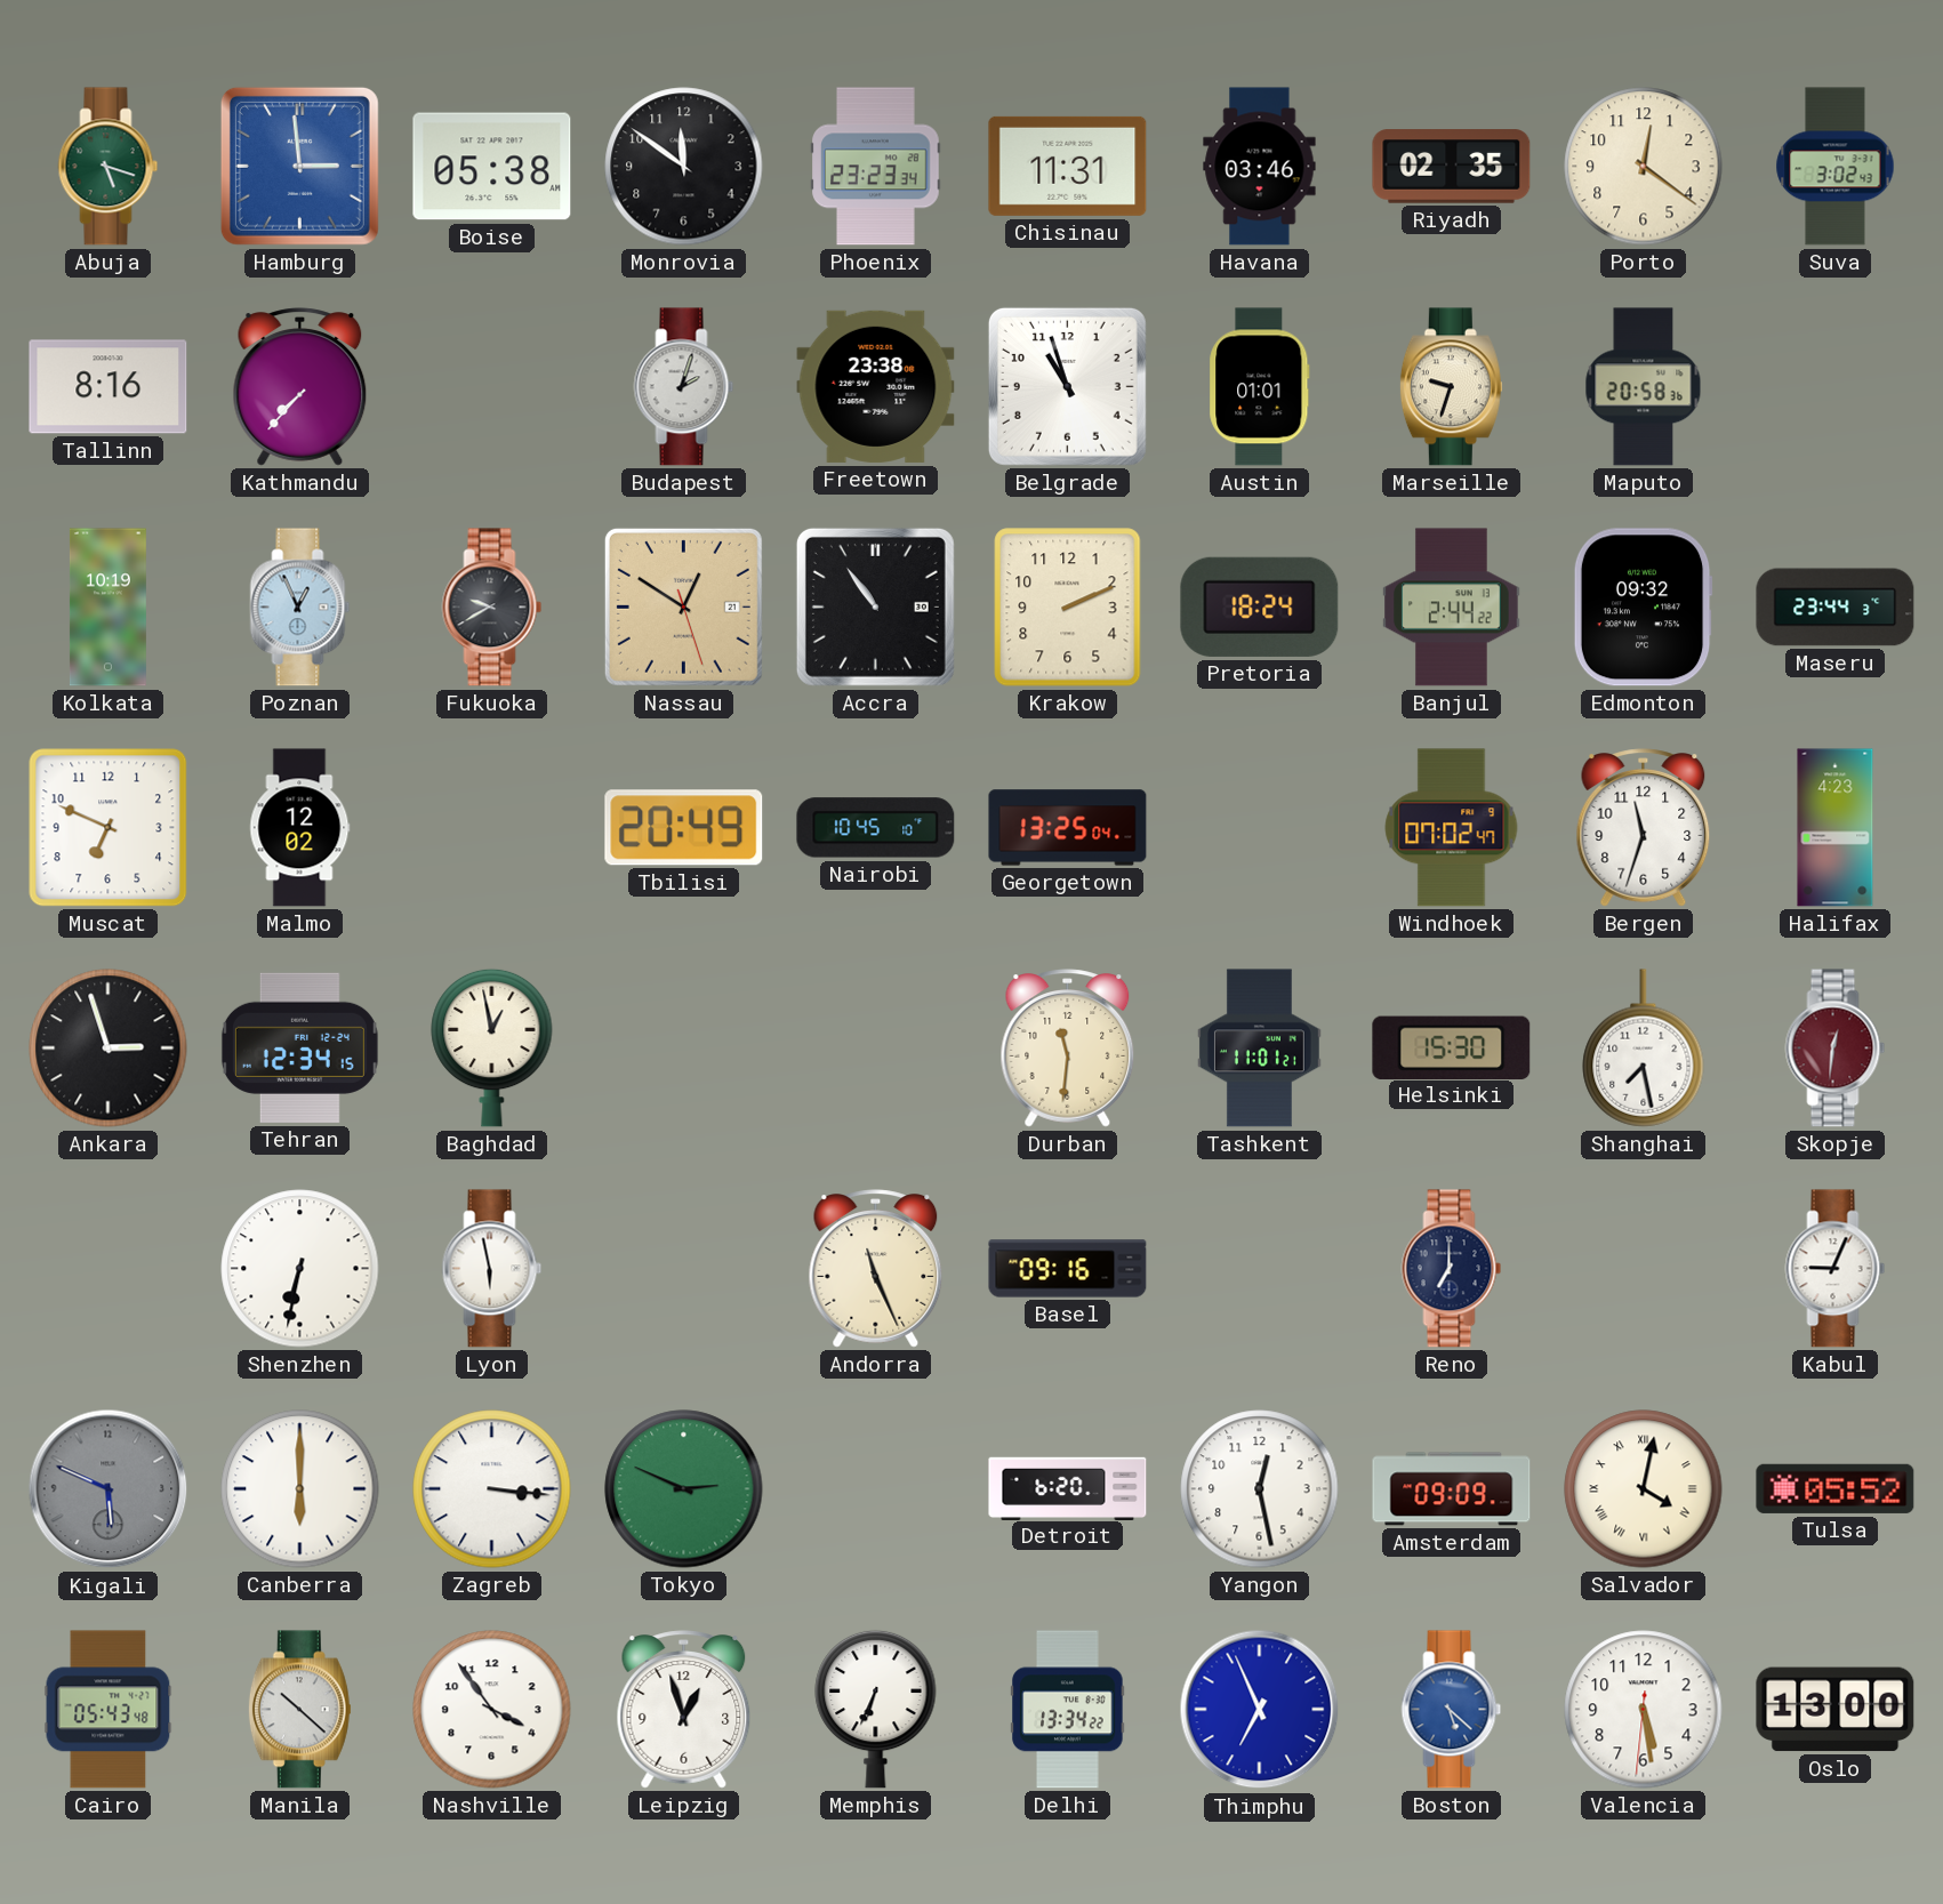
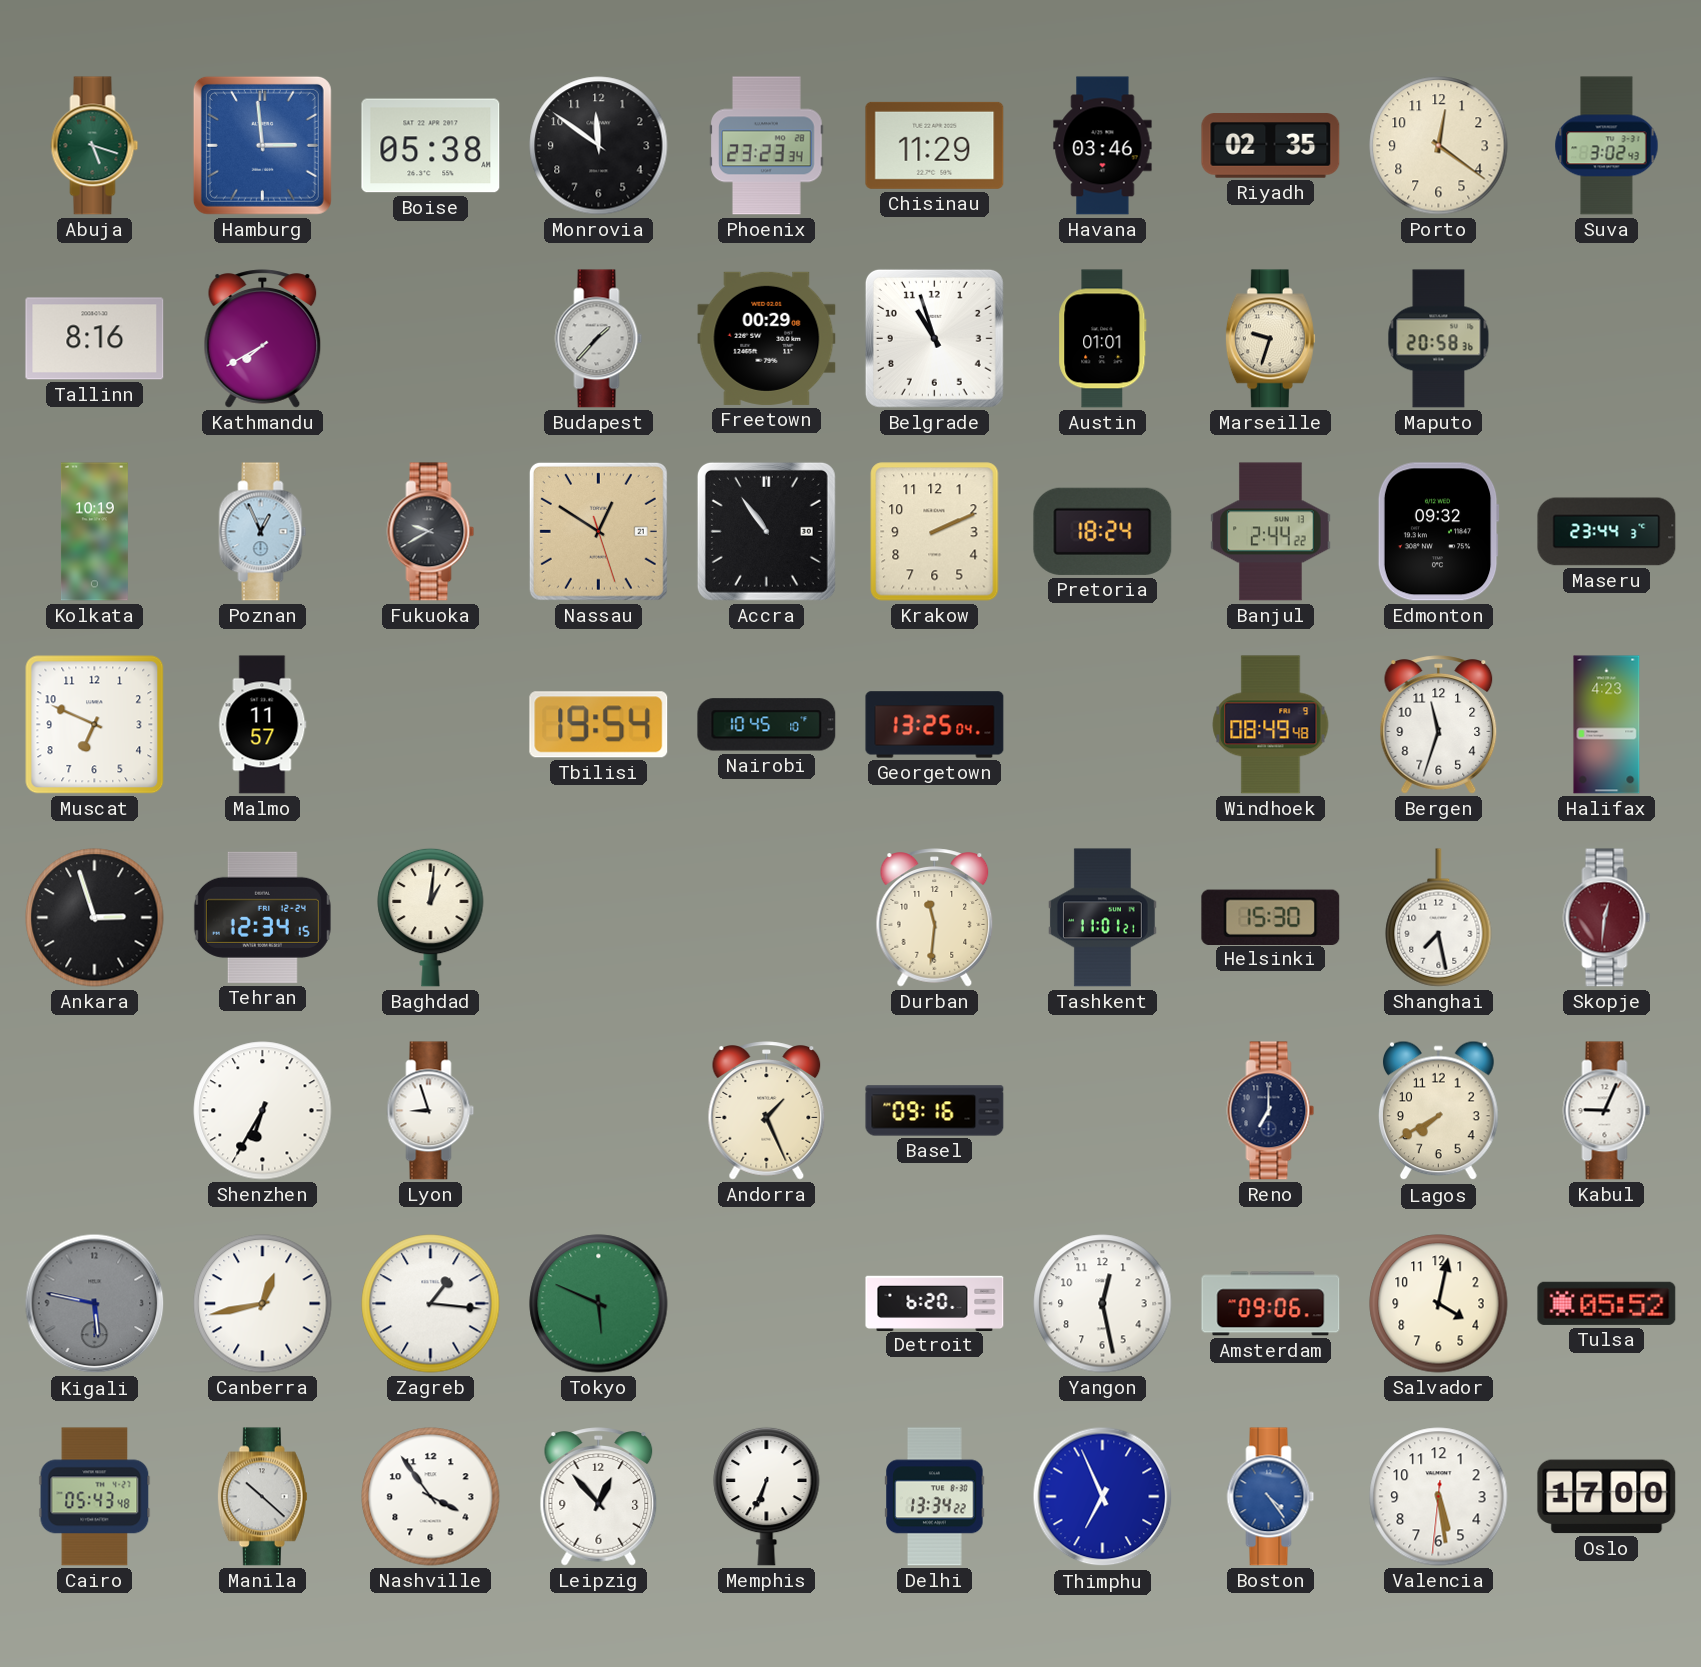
Chisinau: 11:31 -> 11:29 (935, 145)
Kathmandu: 7:37 -> 7:40 (263, 339)
Budapest: 2:03 -> 1:37 (599, 339)
Freetown: 23:38 -> 00:29 (767, 338)
Malmo: 12:02 -> 11:57 (263, 725)
Tbilisi: 20:49 -> 19:54 (599, 725)
Windhoek: 07:02 -> 08:49 (1271, 725)
Baghdad: 12:58 -> 1:01 (431, 917)
Shenzhen: 6:32 -> 6:35 (263, 1111)
Lyon: 5:58 -> 8:57 (431, 1111)
Andorra: 11:26 -> 1:26 (767, 1111)
Lagos: none -> 7:40 (1439, 1111)
Kigali: 5:49 -> 5:47 (95, 1304)
Canberra: 6:00 -> 12:43 (263, 1304)
Zagreb: 3:16 -> 1:16 (431, 1304)
Tokyo: 2:49 -> 5:49 (599, 1304)
Amsterdam: 09:09 -> 09:06 (1271, 1304)
Salvador numerals: Roman -> Arabic (1439, 1304)
Leipzig: 12:57 -> 12:53 (599, 1497)
Boston: 5:22 -> 4:24 (1271, 1497)
Oslo: 13:00 -> 17:00 (1607, 1497)
